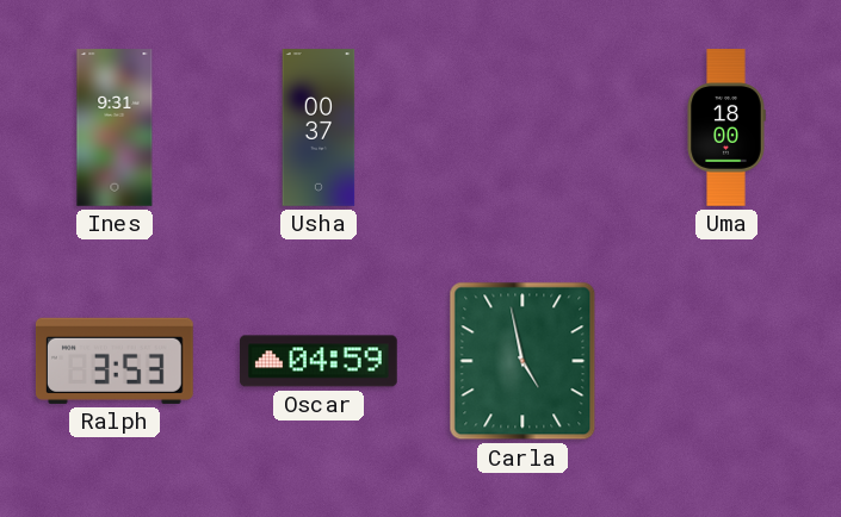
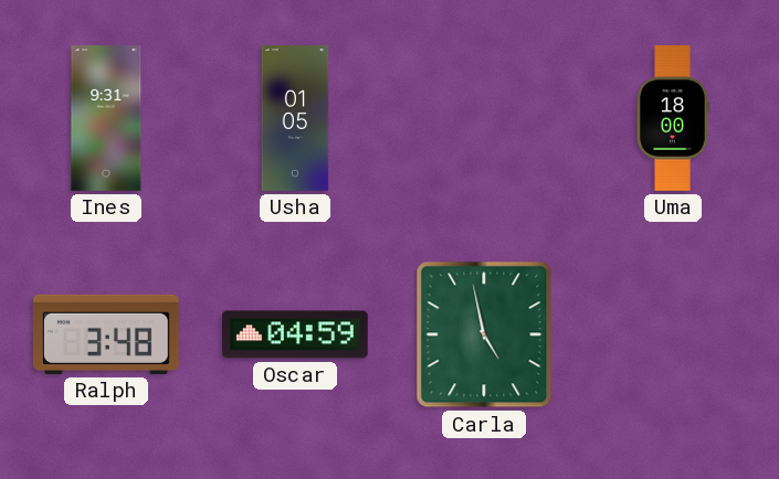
Usha: 00:37 -> 01:05 (295, 118)
Ralph: 3:53 -> 3:48 (106, 334)
